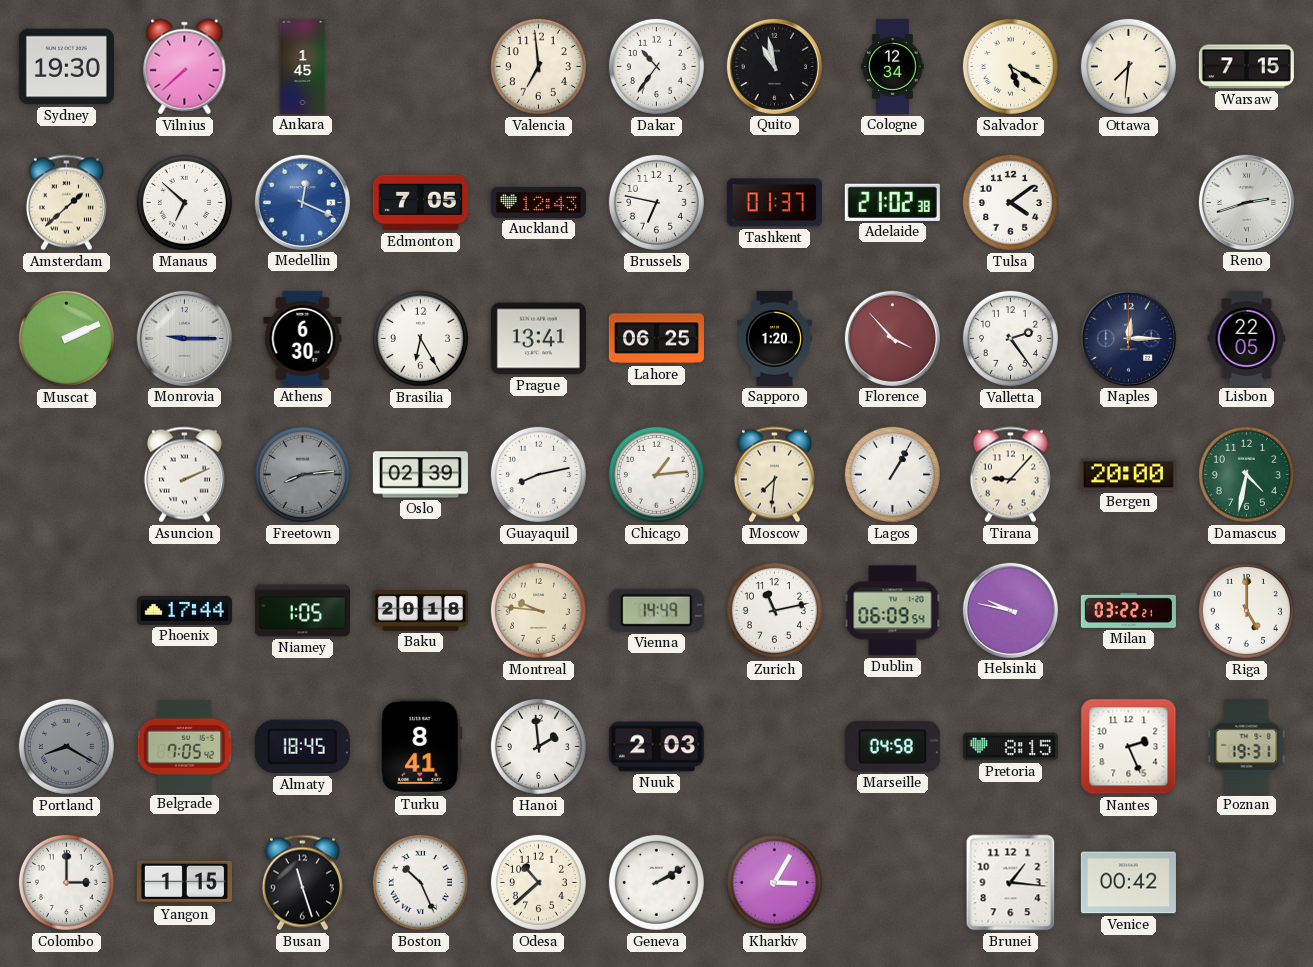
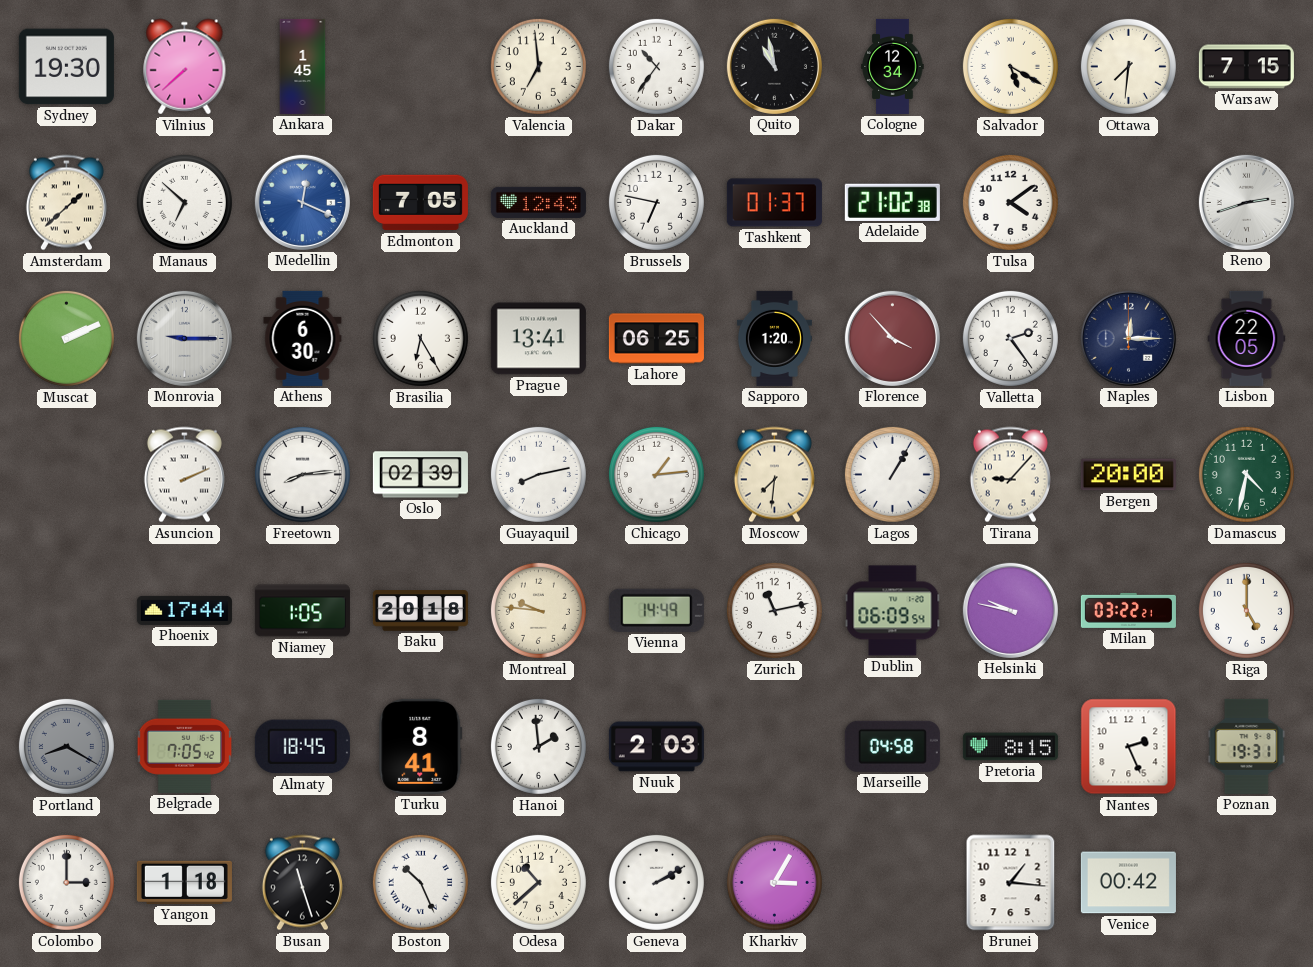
Freetown dial: grey -> white (302, 474)
Yangon: 1:15 -> 1:18 (184, 882)
